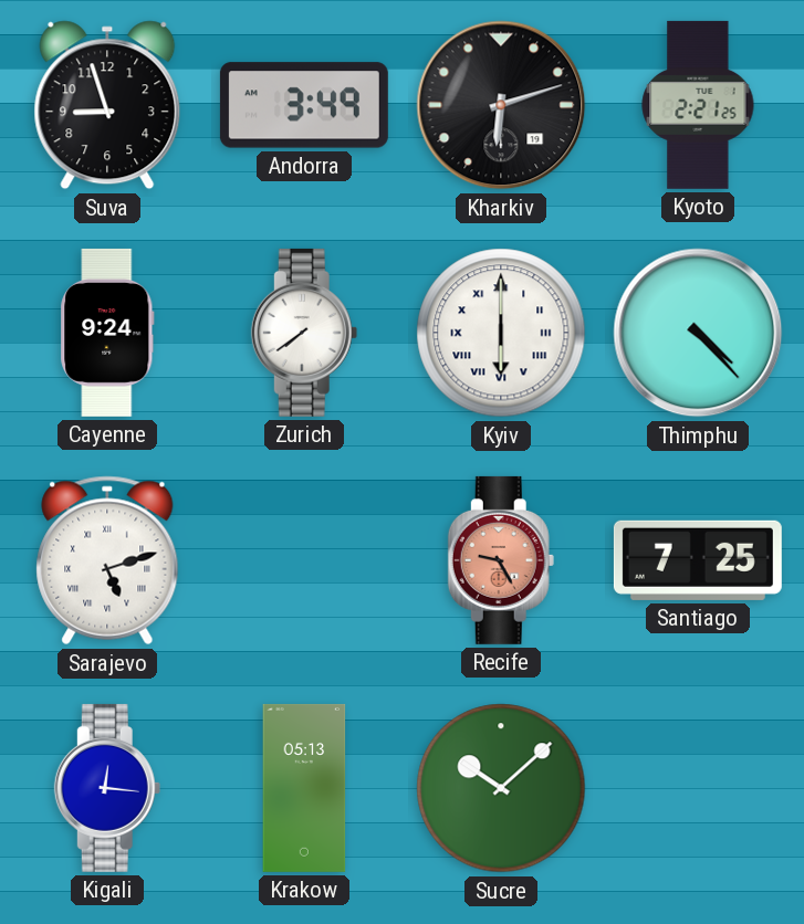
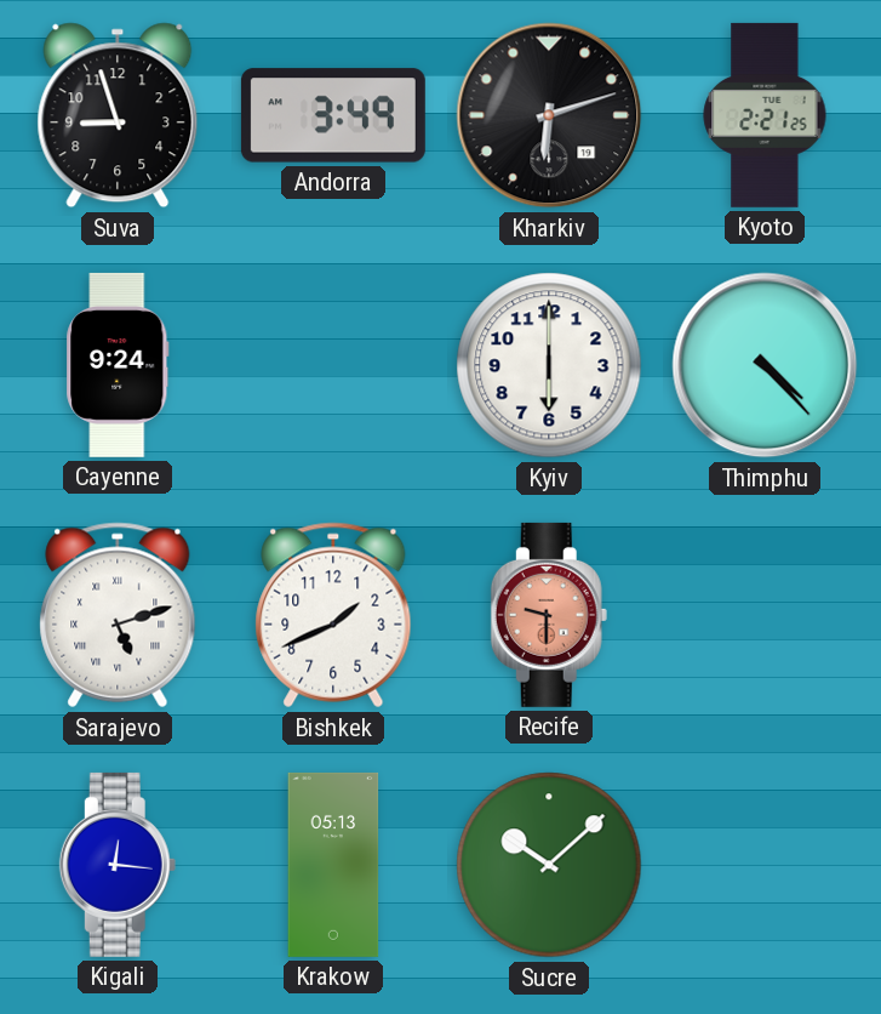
Zurich: 7:39 -> none (304, 333)
Kyiv numerals: Roman -> Arabic (549, 365)
Bishkek: none -> 1:41 (333, 615)
Recife: 9:25 -> 9:30 (549, 615)
Santiago: 7:25 -> none (698, 560)
